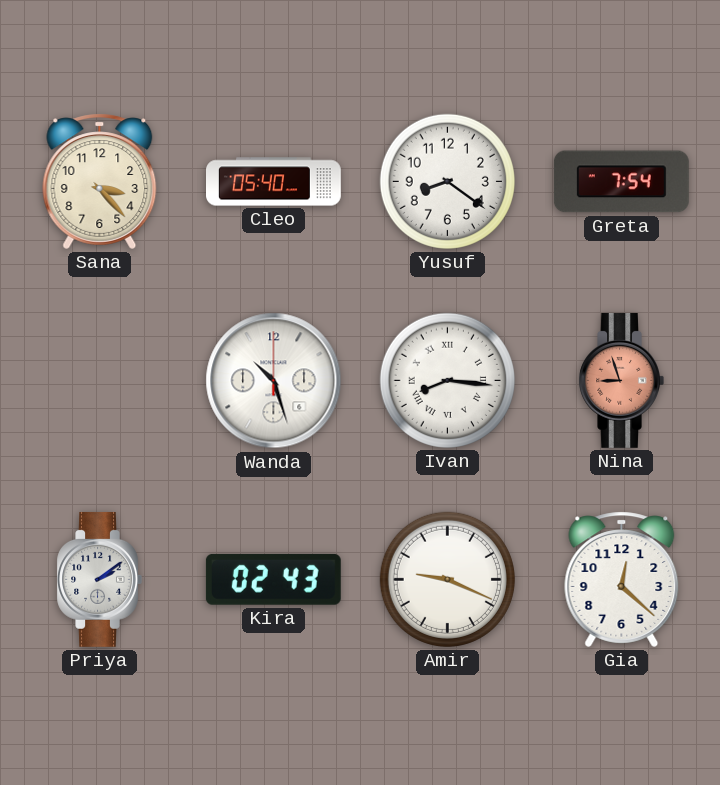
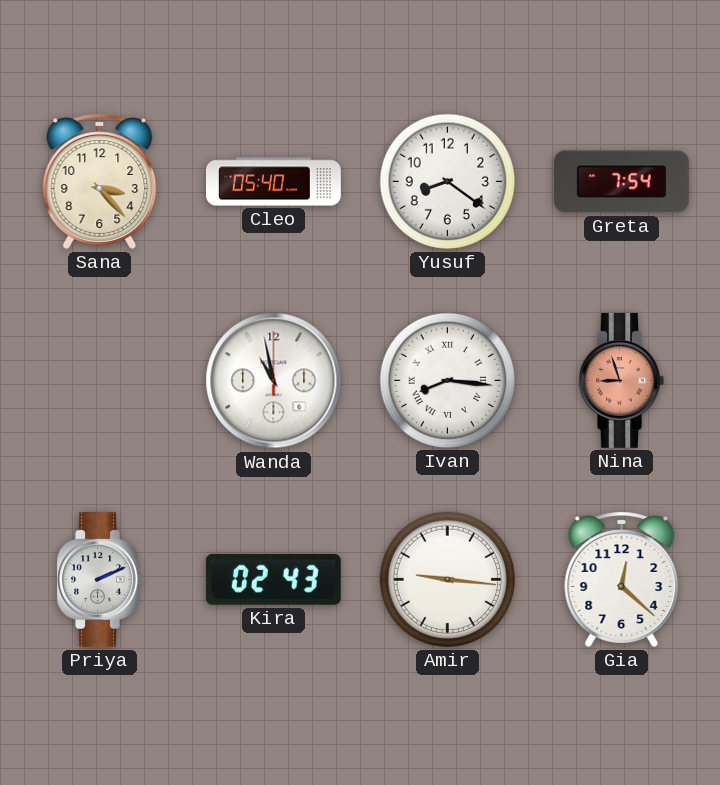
Wanda: 10:27 -> 10:58 (274, 381)
Priya: 2:09 -> 2:11 (99, 579)
Amir: 9:19 -> 9:16 (447, 579)
